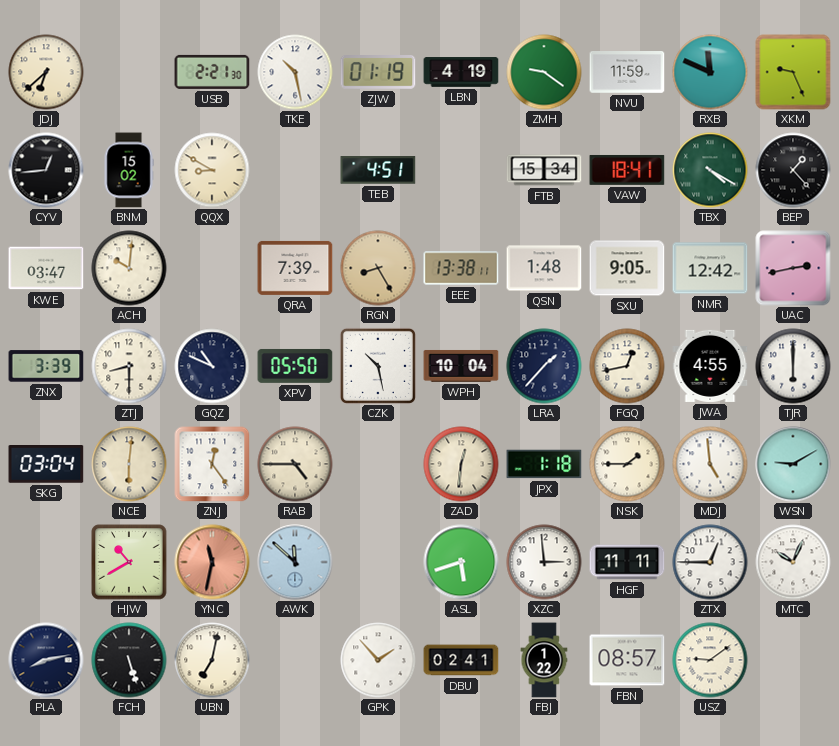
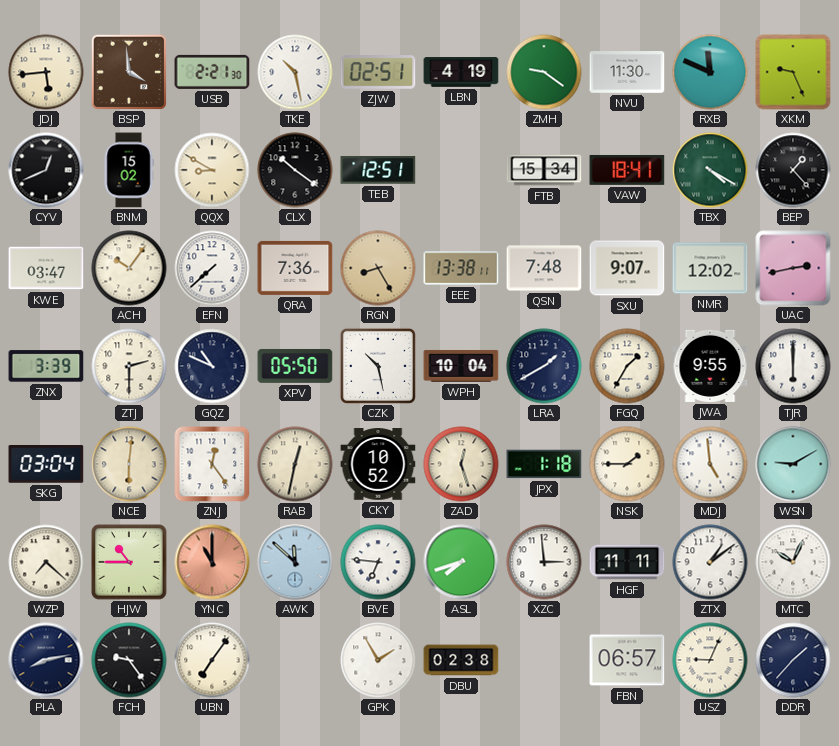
JDJ: 6:38 -> 5:44 (46, 72)
BSP: none -> 3:59 (128, 71)
ZJW: 01:19 -> 02:51 (378, 73)
NVU: 11:59 -> 11:30 (627, 73)
CYV: 12:44 -> 12:41 (46, 170)
CLX: none -> 10:21 (295, 170)
TEB: 4:51 -> 12:51 (378, 170)
ACH: 10:01 -> 10:06 (129, 268)
EFN: none -> 7:38 (212, 268)
QRA: 7:39 -> 7:36 (295, 268)
QSN: 1:48 -> 7:48 (544, 268)
SXU: 9:05 -> 9:07 (627, 268)
NMR: 12:42 -> 12:02 (710, 268)
ZTJ: 8:30 -> 2:30 (129, 366)
LRA: 1:37 -> 1:40 (544, 366)
FGQ: 12:43 -> 1:35 (627, 366)
JWA: 4:55 -> 9:55 (710, 366)
RAB: 4:45 -> 12:32 (295, 464)
CKY: none -> 10:52 (378, 464)
ZAD: 12:31 -> 12:27 (461, 464)
WZP: none -> 7:22 (46, 562)
HJW: 10:40 -> 10:45 (129, 562)
YNC: 11:32 -> 11:00 (212, 562)
BVE: none -> 6:46 (378, 562)
ASL: 5:42 -> 7:42 (461, 562)
ZTX: 12:45 -> 1:09 (710, 562)
FCH: 5:27 -> 9:24 (129, 660)
UBN: 7:02 -> 7:06 (212, 660)
GPK: 1:53 -> 1:55 (378, 660)
DBU: 02:41 -> 02:38 (461, 660)
FBJ: 1:22 -> none (544, 660)
FBN: 08:57 -> 06:57 (627, 660)
USZ: 9:09 -> 9:04 (710, 660)
DDR: none -> 1:37 (793, 660)
